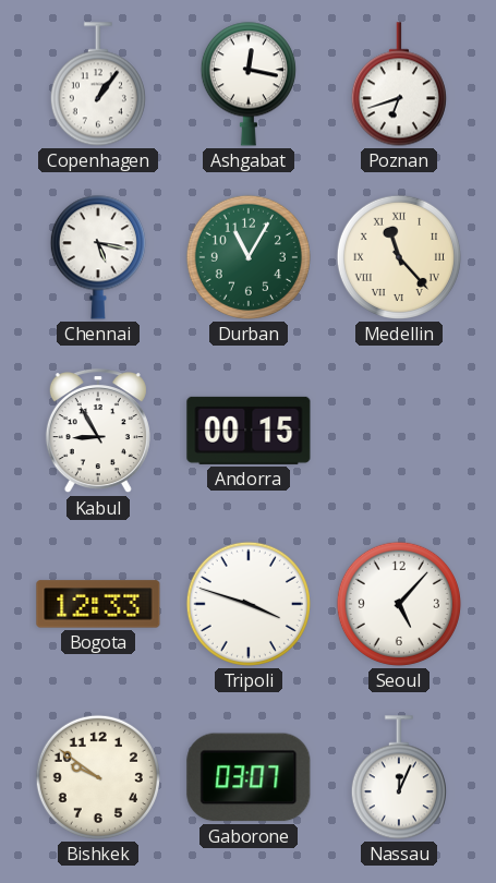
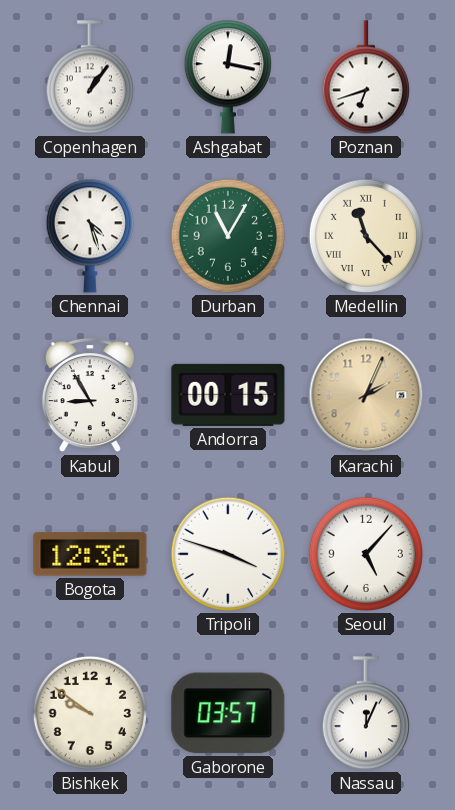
Chennai: 5:17 -> 4:27 (90, 236)
Karachi: none -> 2:04 (366, 395)
Bogota: 12:33 -> 12:36 (90, 554)
Gaborone: 03:07 -> 03:57 (228, 713)
